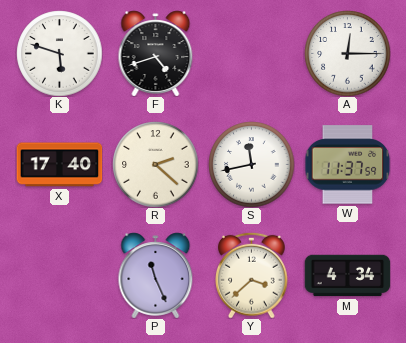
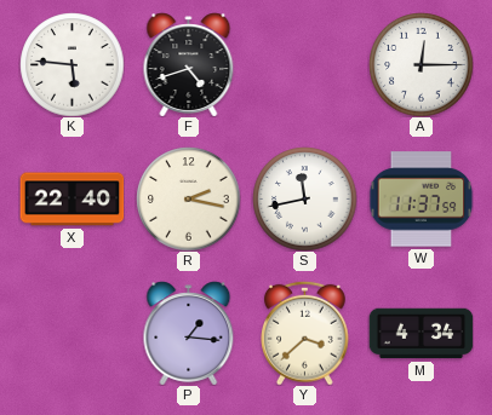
K: 5:48 -> 5:46 (71, 64)
X: 17:40 -> 22:40 (71, 200)
R: 2:22 -> 2:17 (188, 198)
P: 11:26 -> 1:16 (189, 333)
